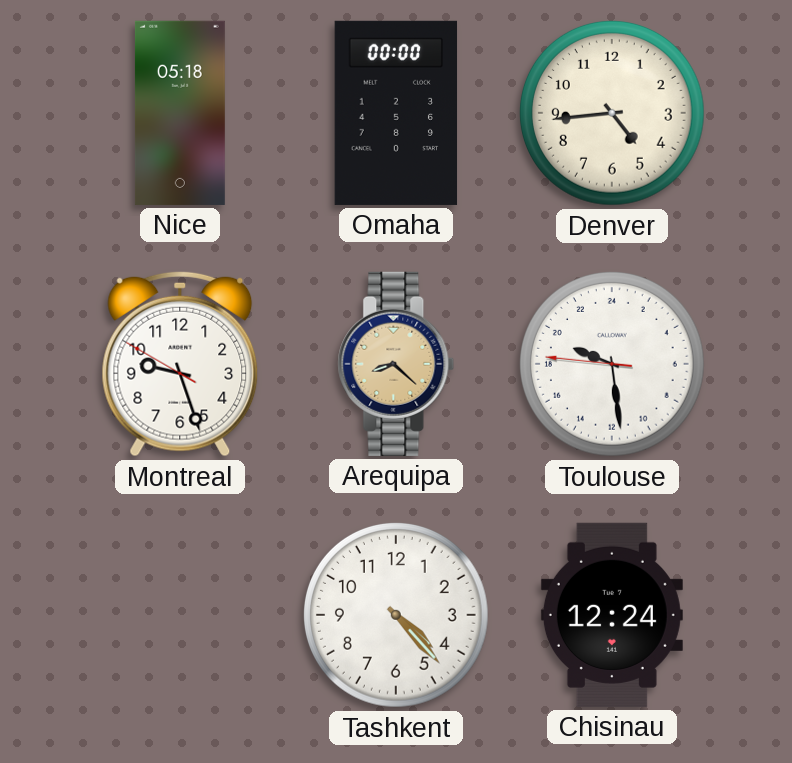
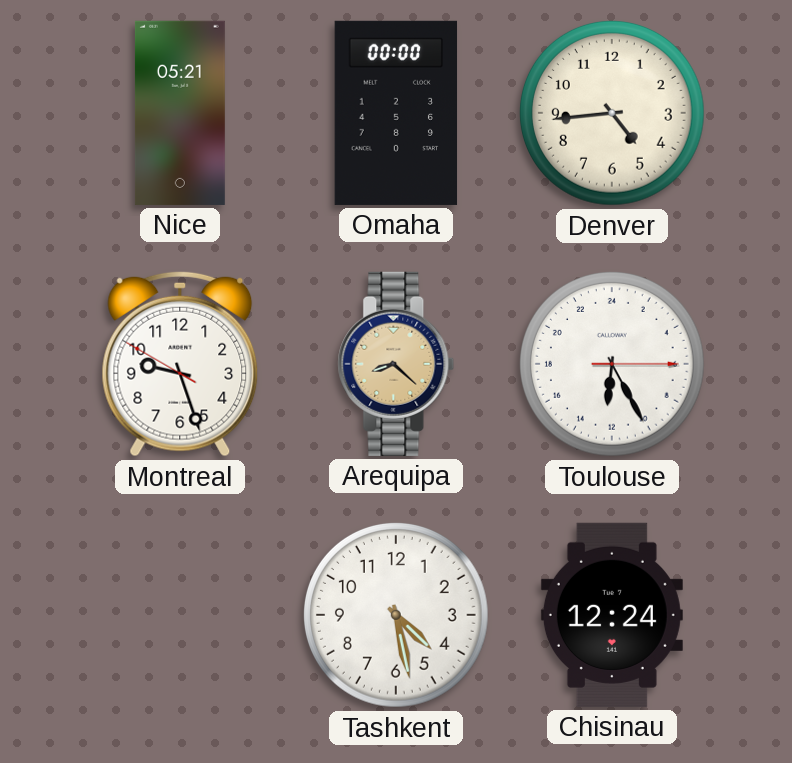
Nice: 05:18 -> 05:21 (180, 113)
Toulouse: 19:28 -> 12:25 (612, 364)
Tashkent: 4:23 -> 4:28 (396, 615)
